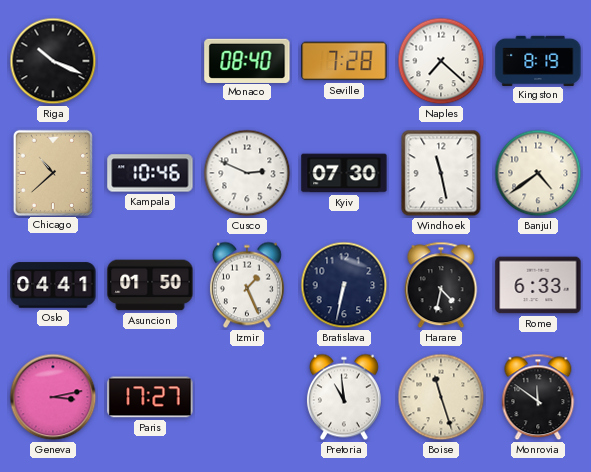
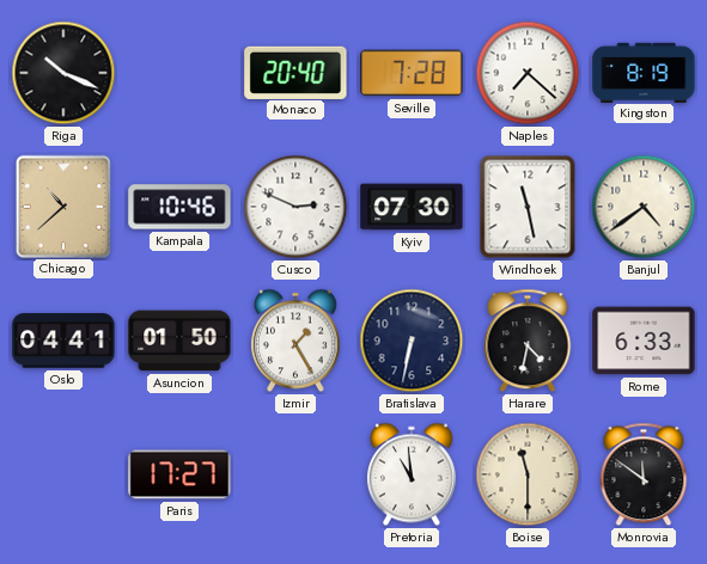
Monaco: 08:40 -> 20:40 (295, 72)
Izmir: 1:26 -> 1:25 (295, 341)
Geneva: 3:13 -> none (53, 397)
Boise: 11:27 -> 11:30 (528, 474)
